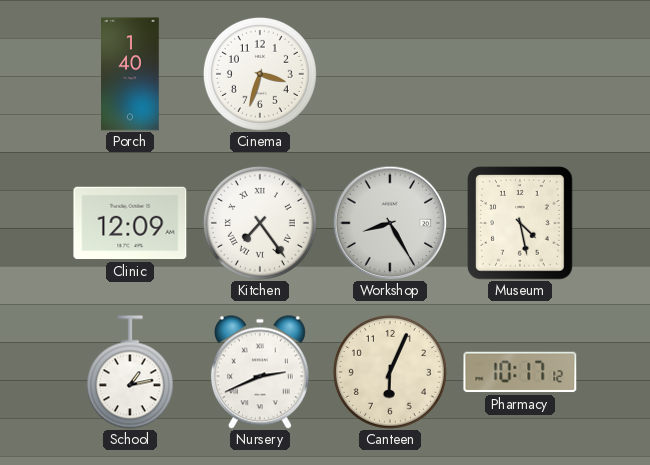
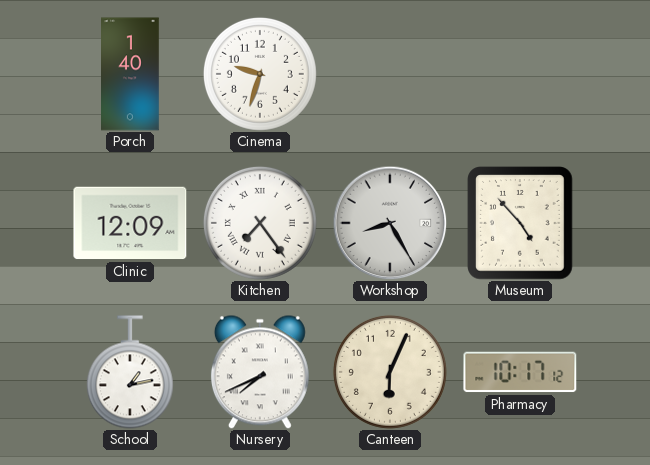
Cinema: 3:33 -> 9:33 (260, 74)
Museum: 4:28 -> 4:53 (520, 223)
Nursery: 2:41 -> 7:41 (260, 372)
